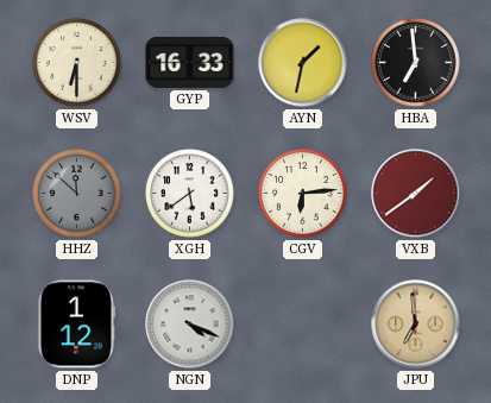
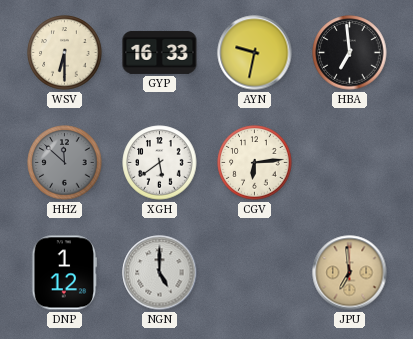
AYN: 1:32 -> 9:32 (255, 53)
VXB: 1:39 -> none (416, 194)
NGN: 4:19 -> 5:00 (160, 273)
